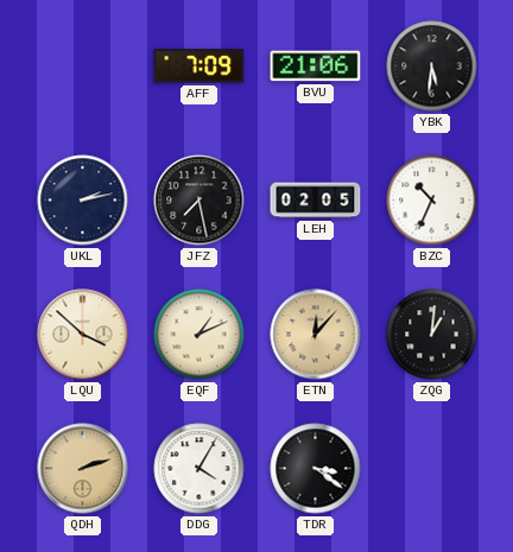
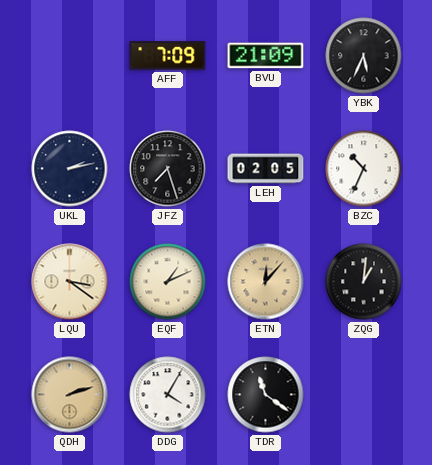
BVU: 21:06 -> 21:09 (266, 56)
YBK: 5:31 -> 5:34 (364, 56)
JFZ: 7:28 -> 7:27 (168, 169)
LQU: 3:52 -> 3:21 (70, 282)
TDR: 3:21 -> 11:21 (266, 395)
